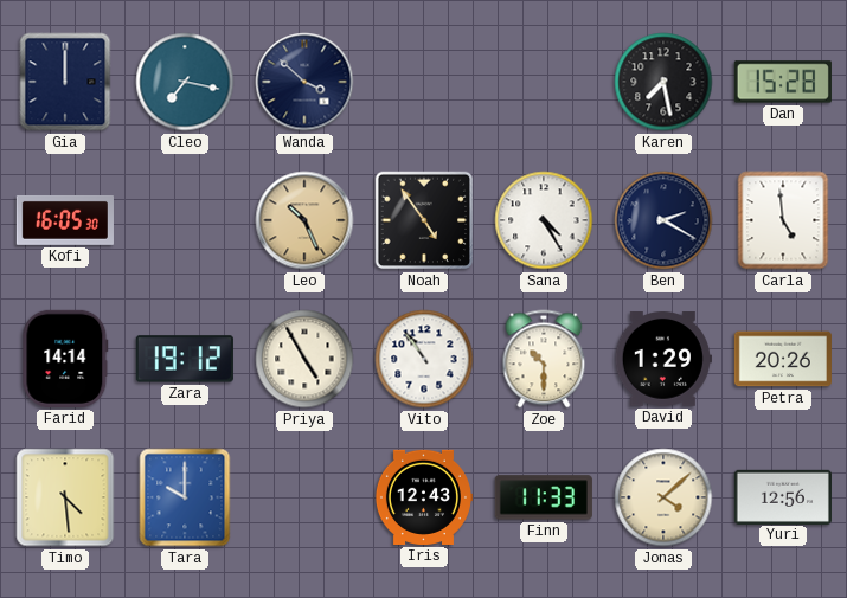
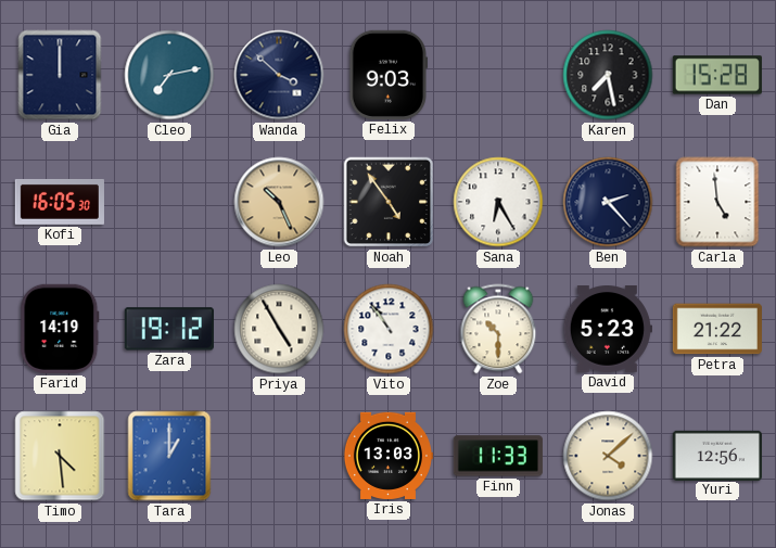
Cleo: 7:17 -> 7:13 (169, 75)
Felix: none -> 9:03 (389, 75)
Sana: 4:25 -> 6:25 (498, 202)
Ben: 2:20 -> 2:23 (608, 202)
Farid: 14:14 -> 14:19 (60, 329)
David: 1:29 -> 5:23 (608, 330)
Petra: 20:26 -> 21:22 (717, 329)
Tara: 10:00 -> 1:00 (169, 456)
Iris: 12:43 -> 13:03 (387, 456)
